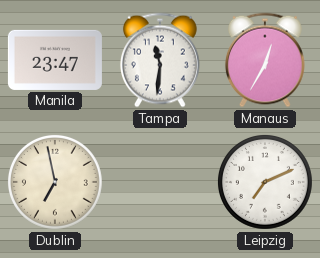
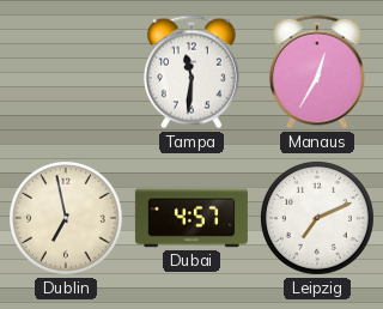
Manila: 23:47 -> none (55, 60)
Dubai: none -> 4:57 (191, 218)
